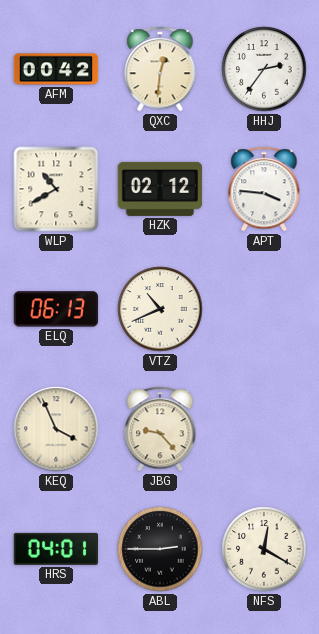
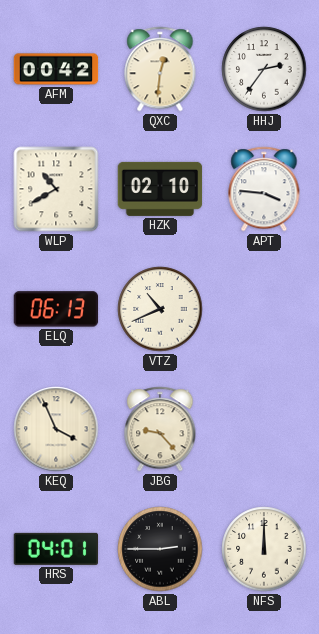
HZK: 02:12 -> 02:10 (160, 189)
NFS: 12:20 -> 12:00 (264, 549)
